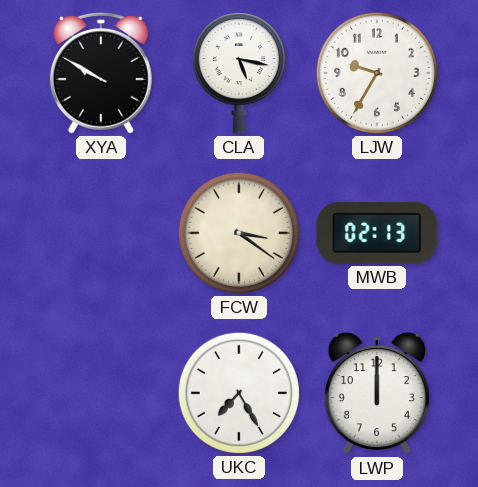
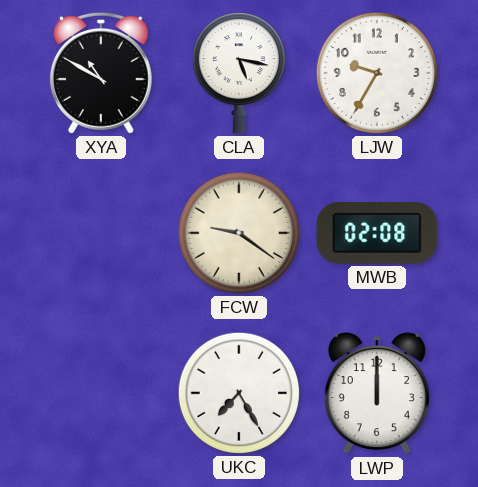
XYA: 9:50 -> 10:50 (101, 73)
FCW: 3:21 -> 9:21 (239, 233)
MWB: 02:13 -> 02:08 (377, 234)
